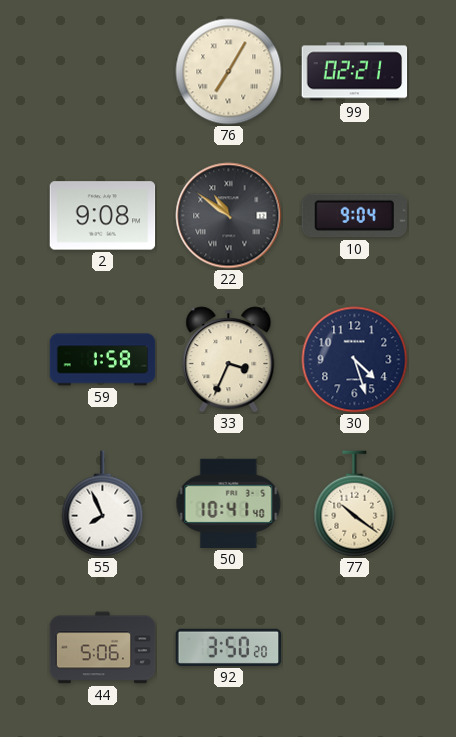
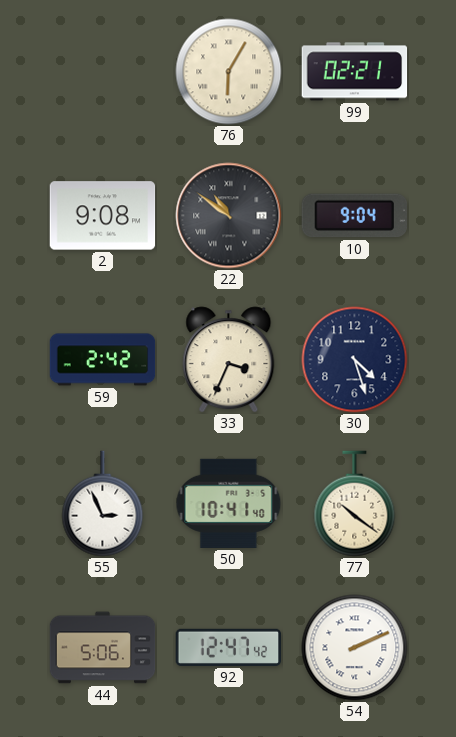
76: 7:05 -> 6:05 (229, 72)
59: 1:58 -> 2:42 (103, 360)
55: 7:56 -> 2:56 (103, 504)
92: 3:50 -> 12:47 (229, 647)
54: none -> 2:11 (355, 648)
